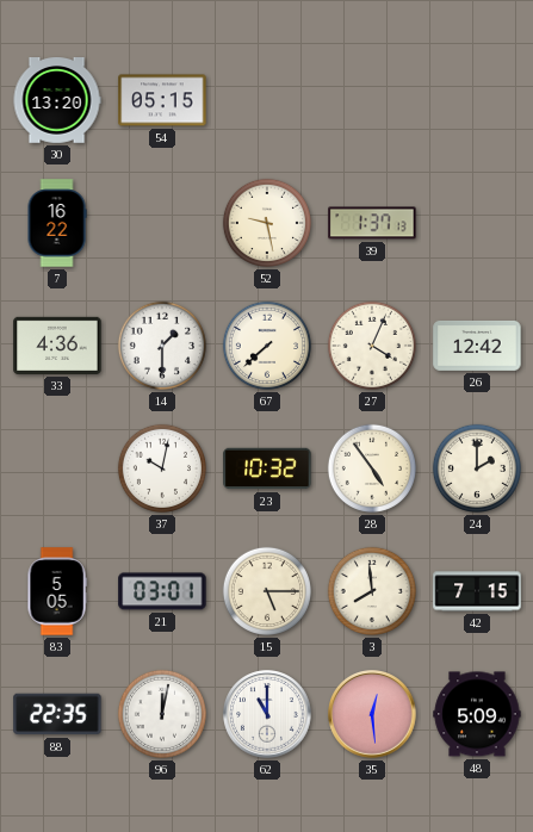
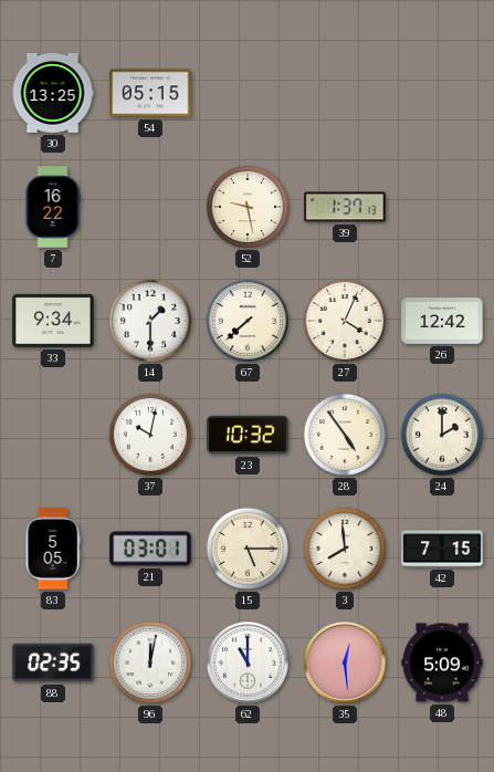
30: 13:20 -> 13:25 (53, 93)
33: 4:36 -> 9:34 (53, 321)
88: 22:35 -> 02:35 (53, 663)
